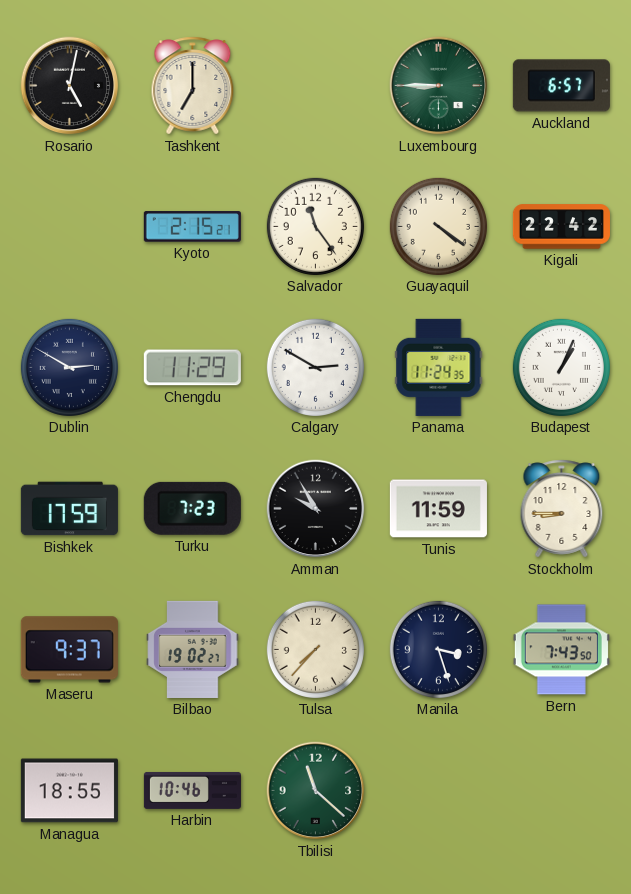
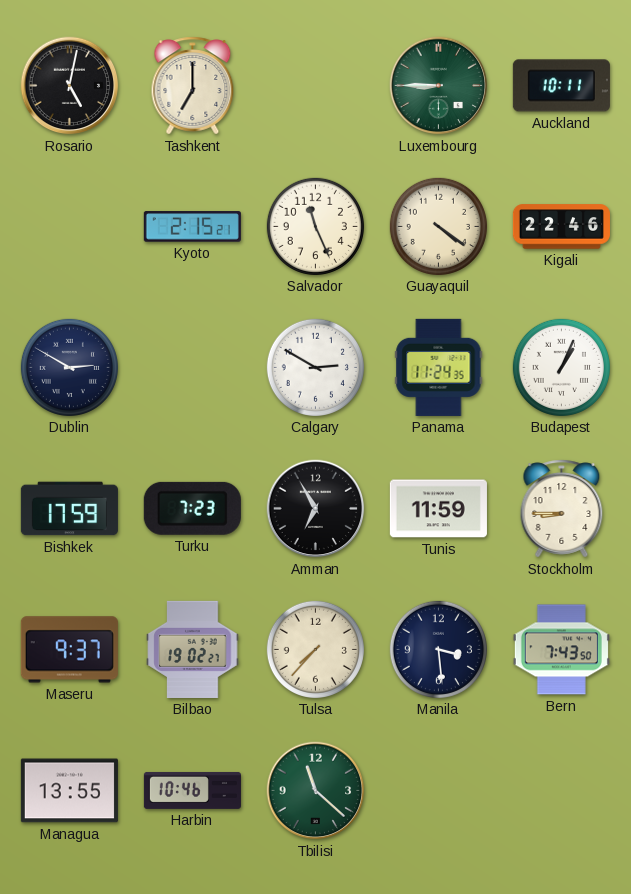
Auckland: 6:57 -> 10:11 (561, 86)
Salvador: 11:24 -> 11:26 (315, 226)
Kigali: 22:42 -> 22:46 (561, 227)
Chengdu: 11:29 -> none (192, 368)
Amman: 9:55 -> 6:55 (316, 509)
Manila: 3:27 -> 3:29 (438, 649)
Managua: 18:55 -> 13:55 (69, 791)
